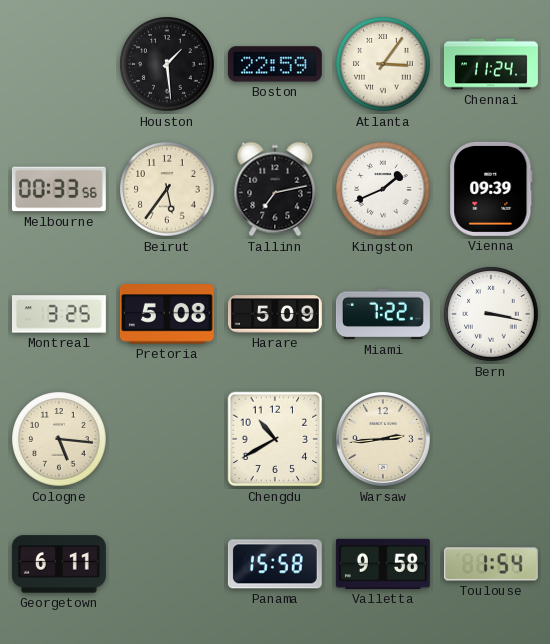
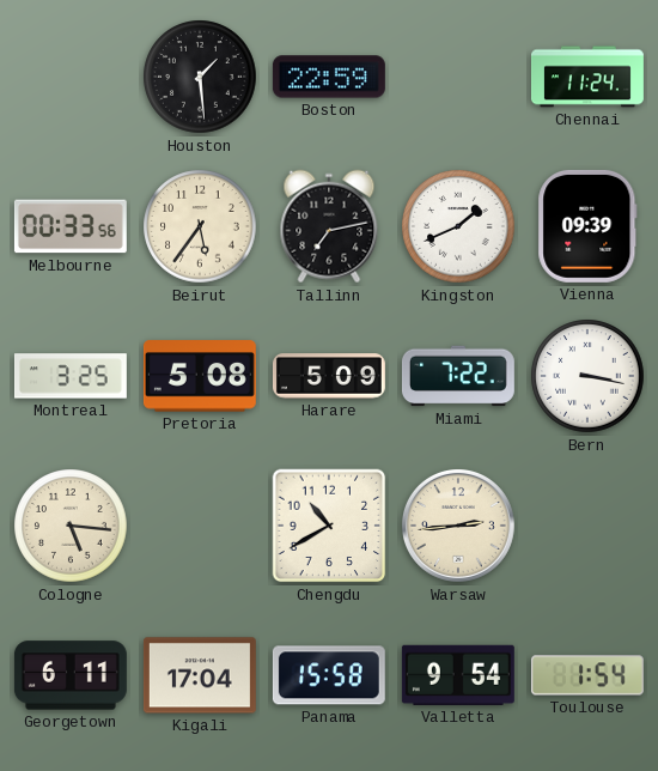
Atlanta: 3:06 -> none (383, 64)
Kigali: none -> 17:04 (200, 675)
Valletta: 9:58 -> 9:54 (458, 675)
